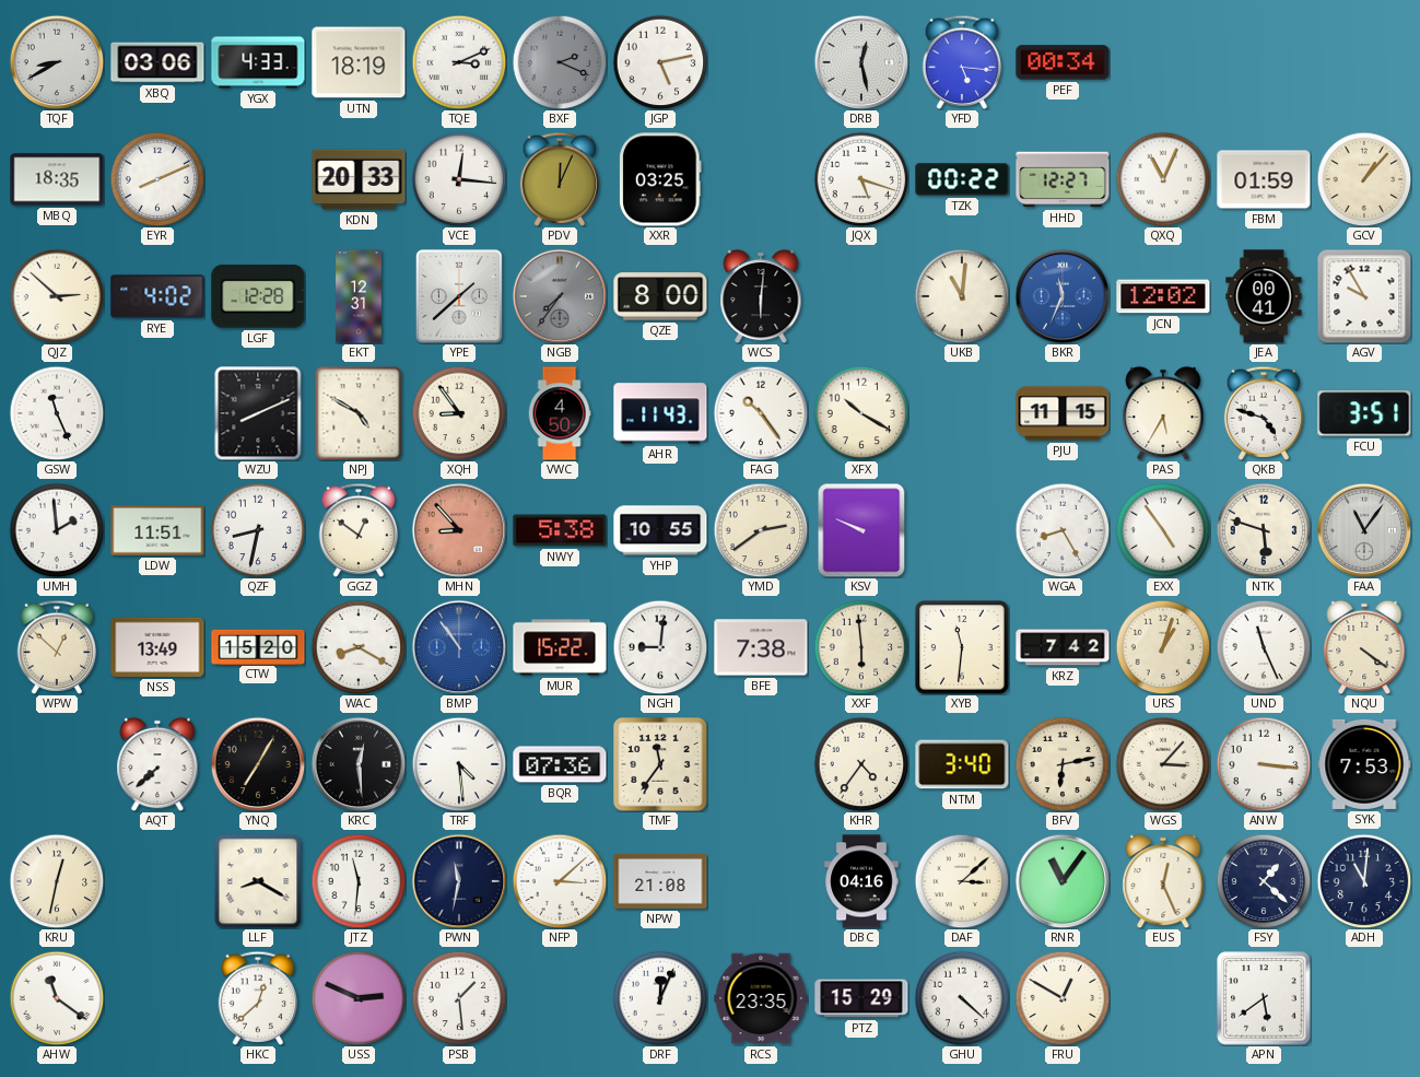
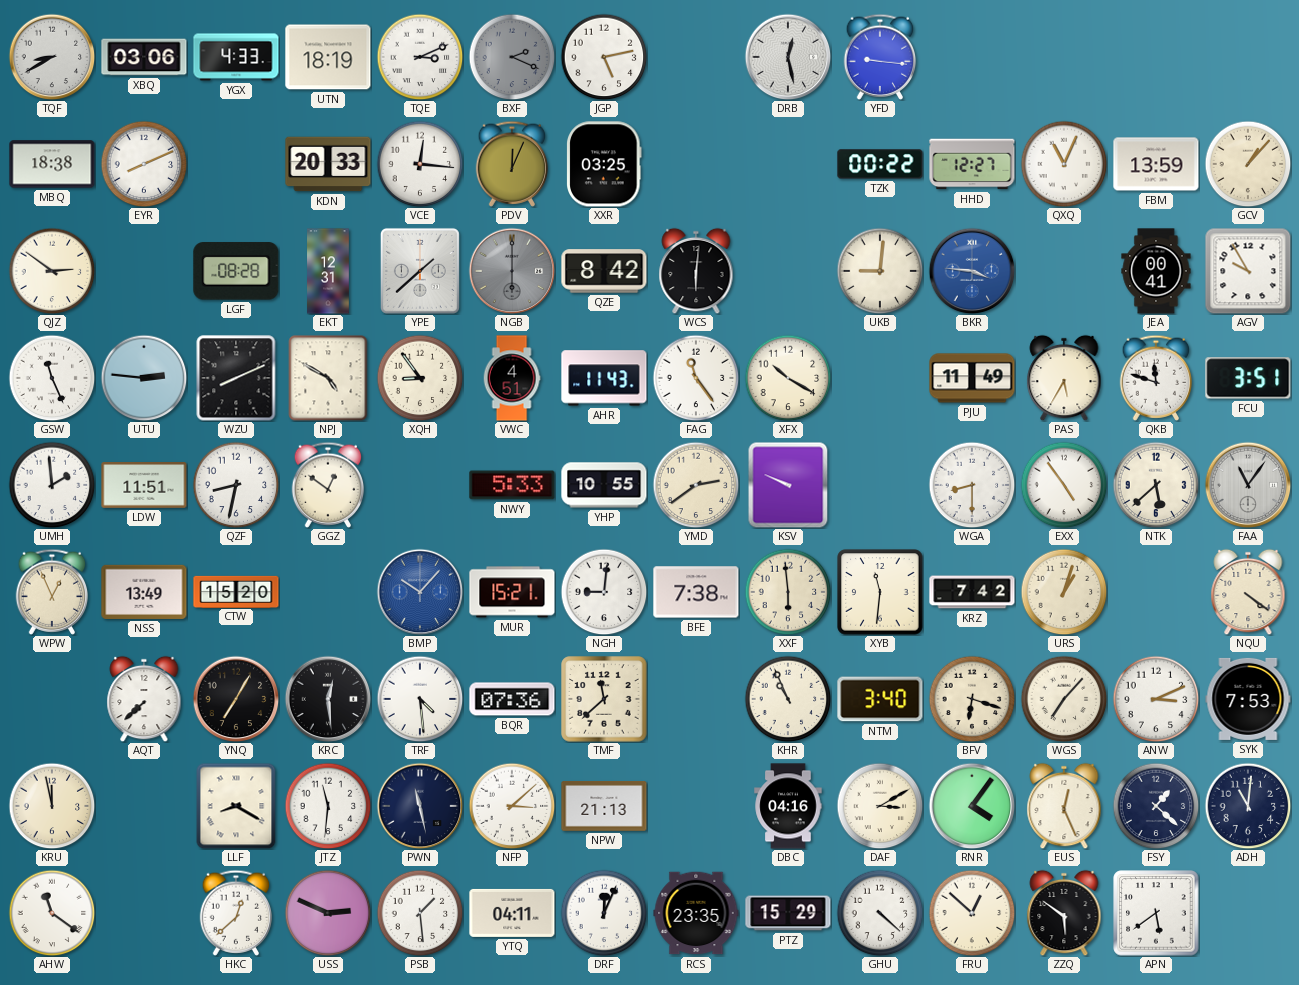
YFD: 5:16 -> 9:16 (880, 57)
PEF: 00:34 -> none (1063, 62)
MBQ: 18:35 -> 18:38 (52, 164)
JQX: 5:18 -> none (861, 179)
FBM: 01:59 -> 13:59 (1156, 164)
QJZ: 2:52 -> 2:51 (52, 271)
RYE: 4:02 -> none (157, 296)
LGF: 12:28 -> 08:28 (236, 271)
NGB: 7:36 -> 6:00 (512, 271)
QZE: 8:00 -> 8:42 (604, 271)
UKB: 11:01 -> 9:01 (880, 271)
BKR: 11:34 -> 3:46 (972, 271)
JCN: 12:02 -> none (1163, 296)
UTU: none -> 2:46 (144, 378)
VWC: 4:50 -> 4:51 (512, 378)
FAG: 10:24 -> 11:24 (696, 378)
PJU: 11:15 -> 11:49 (972, 378)
QKB: 4:48 -> 11:48 (1156, 378)
MHN: 8:53 -> none (459, 530)
NWY: 5:38 -> 5:33 (512, 485)
WGA: 8:25 -> 8:30 (972, 485)
NTK: 5:48 -> 5:38 (1156, 485)
WPW: 12:52 -> 12:56 (52, 592)
WAC: 8:20 -> none (359, 647)
BMP: 10:54 -> 10:07 (420, 592)
MUR: 15:22 -> 15:21 (512, 592)
UND: 11:26 -> none (1264, 647)
TMF: 11:36 -> 11:38 (604, 699)
KHR: 4:36 -> 10:56 (788, 699)
BFV: 6:13 -> 6:18 (972, 699)
WGS: 3:07 -> 7:07 (1064, 699)
ANW: 3:16 -> 3:11 (1156, 699)
KRU: 12:32 -> 11:58 (52, 806)
PWN: 11:32 -> 11:28 (420, 806)
NPW: 21:08 -> 21:13 (604, 807)
DAF: 3:08 -> 3:10 (880, 806)
RNR: 11:06 -> 4:06 (972, 806)
YTQ: none -> 04:11 (512, 913)
FRU: 12:50 -> 12:52 (972, 913)
ZZQ: none -> 5:51 (1064, 913)
